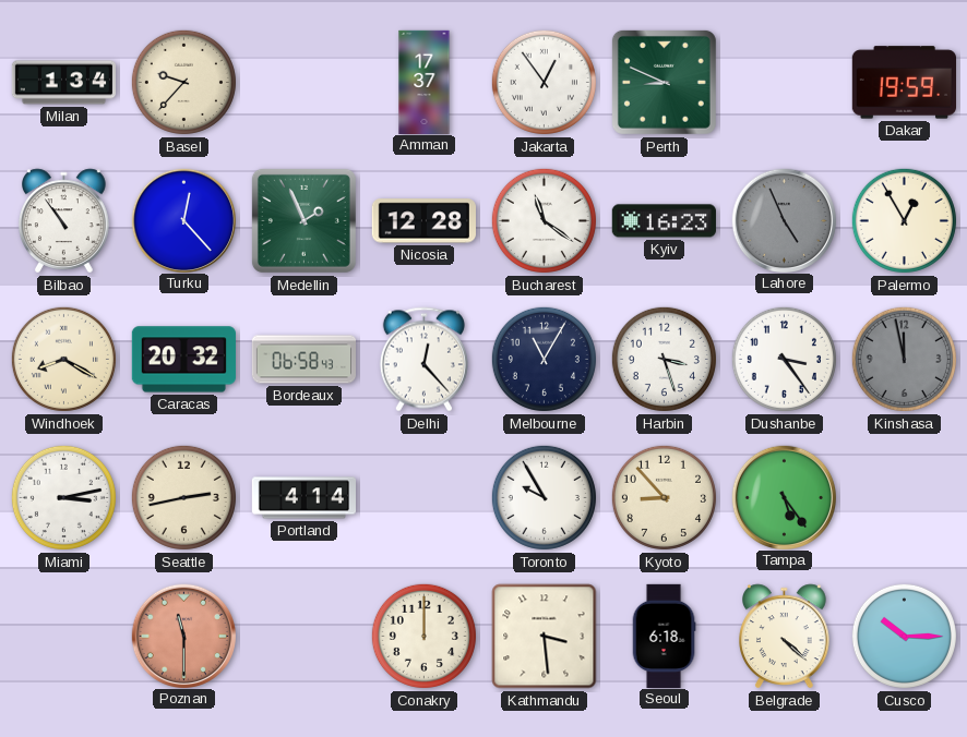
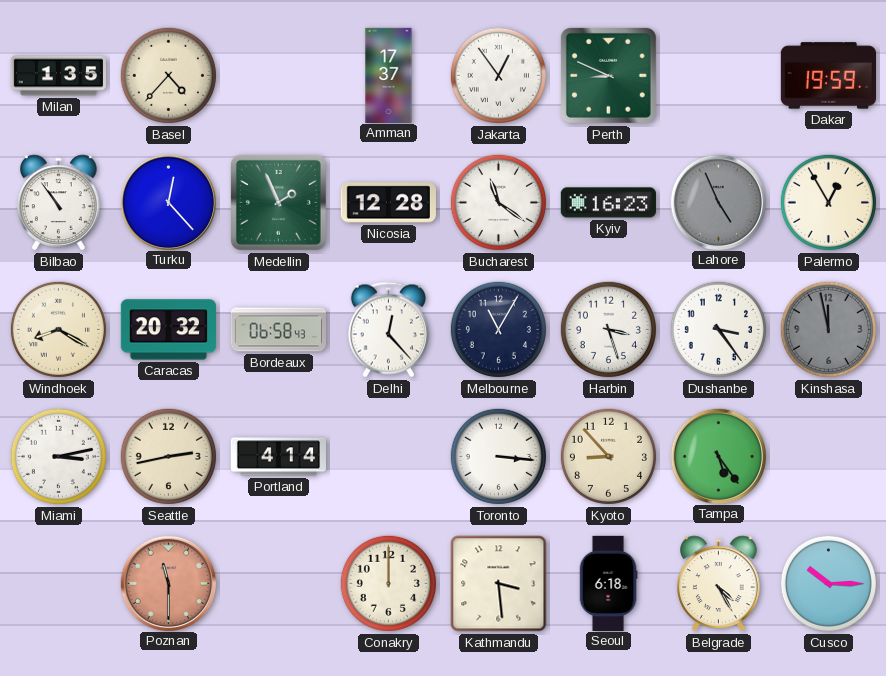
Milan: 1:34 -> 1:35 (59, 76)
Basel: 9:37 -> 4:37 (168, 75)
Toronto: 9:55 -> 3:16 (498, 456)
Belgrade: 4:22 -> 4:25 (719, 584)
